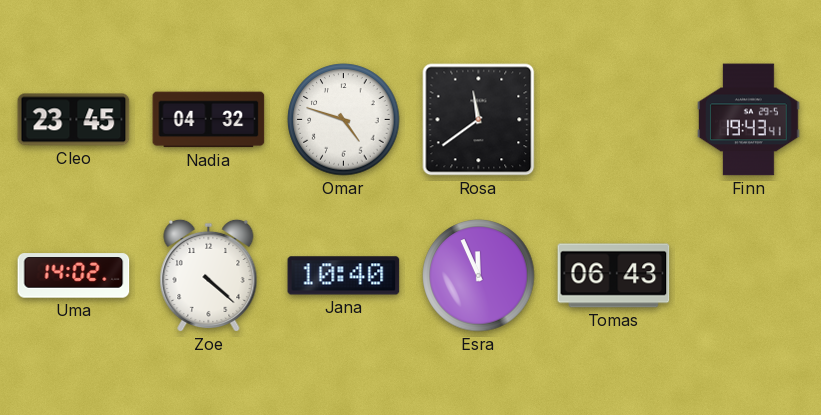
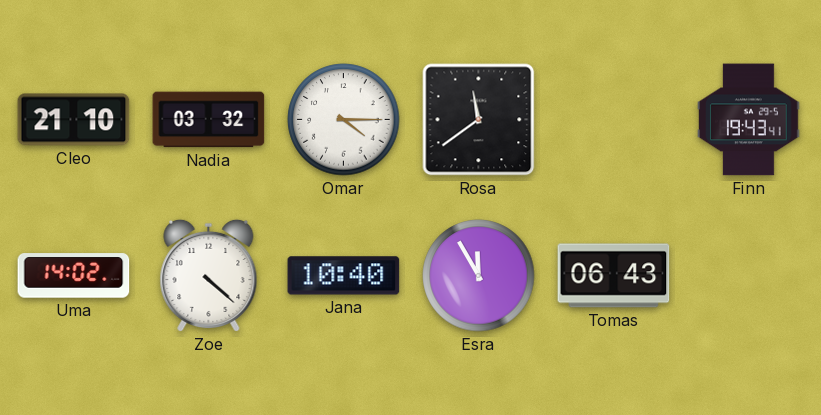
Cleo: 23:45 -> 21:10 (74, 120)
Nadia: 04:32 -> 03:32 (209, 120)
Omar: 4:48 -> 4:15 (344, 120)
Esra: 11:56 -> 11:55 (479, 276)
